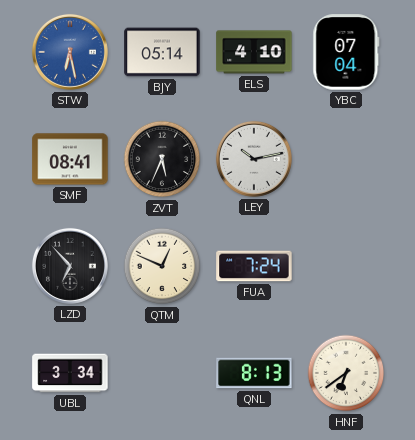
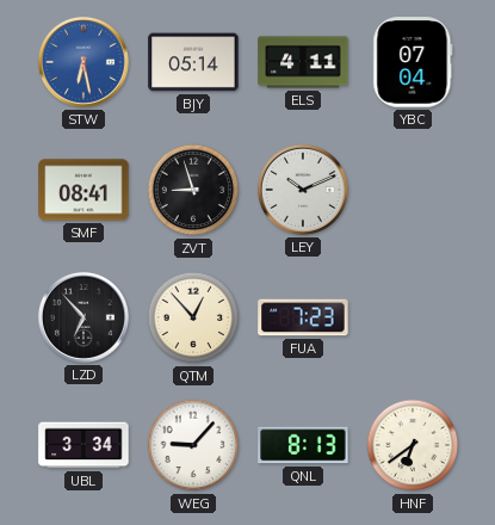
ELS: 4:10 -> 4:11 (303, 62)
ZVT: 5:34 -> 8:57 (193, 190)
LEY: 10:13 -> 10:11 (303, 190)
QTM: 12:49 -> 12:53 (193, 317)
FUA: 7:24 -> 7:23 (303, 317)
WEG: none -> 9:07 (193, 445)
